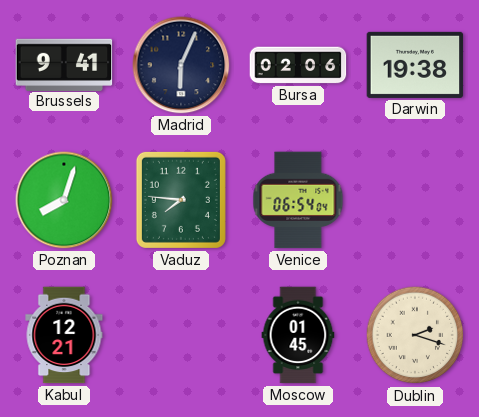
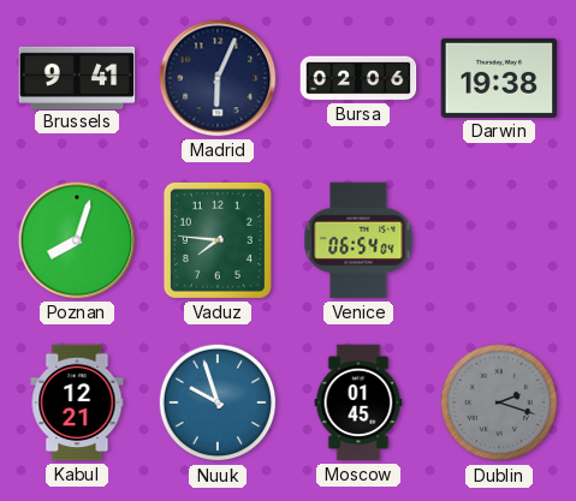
Nuuk: none -> 9:57 (218, 402)
Dublin dial: cream -> grey (499, 402)
